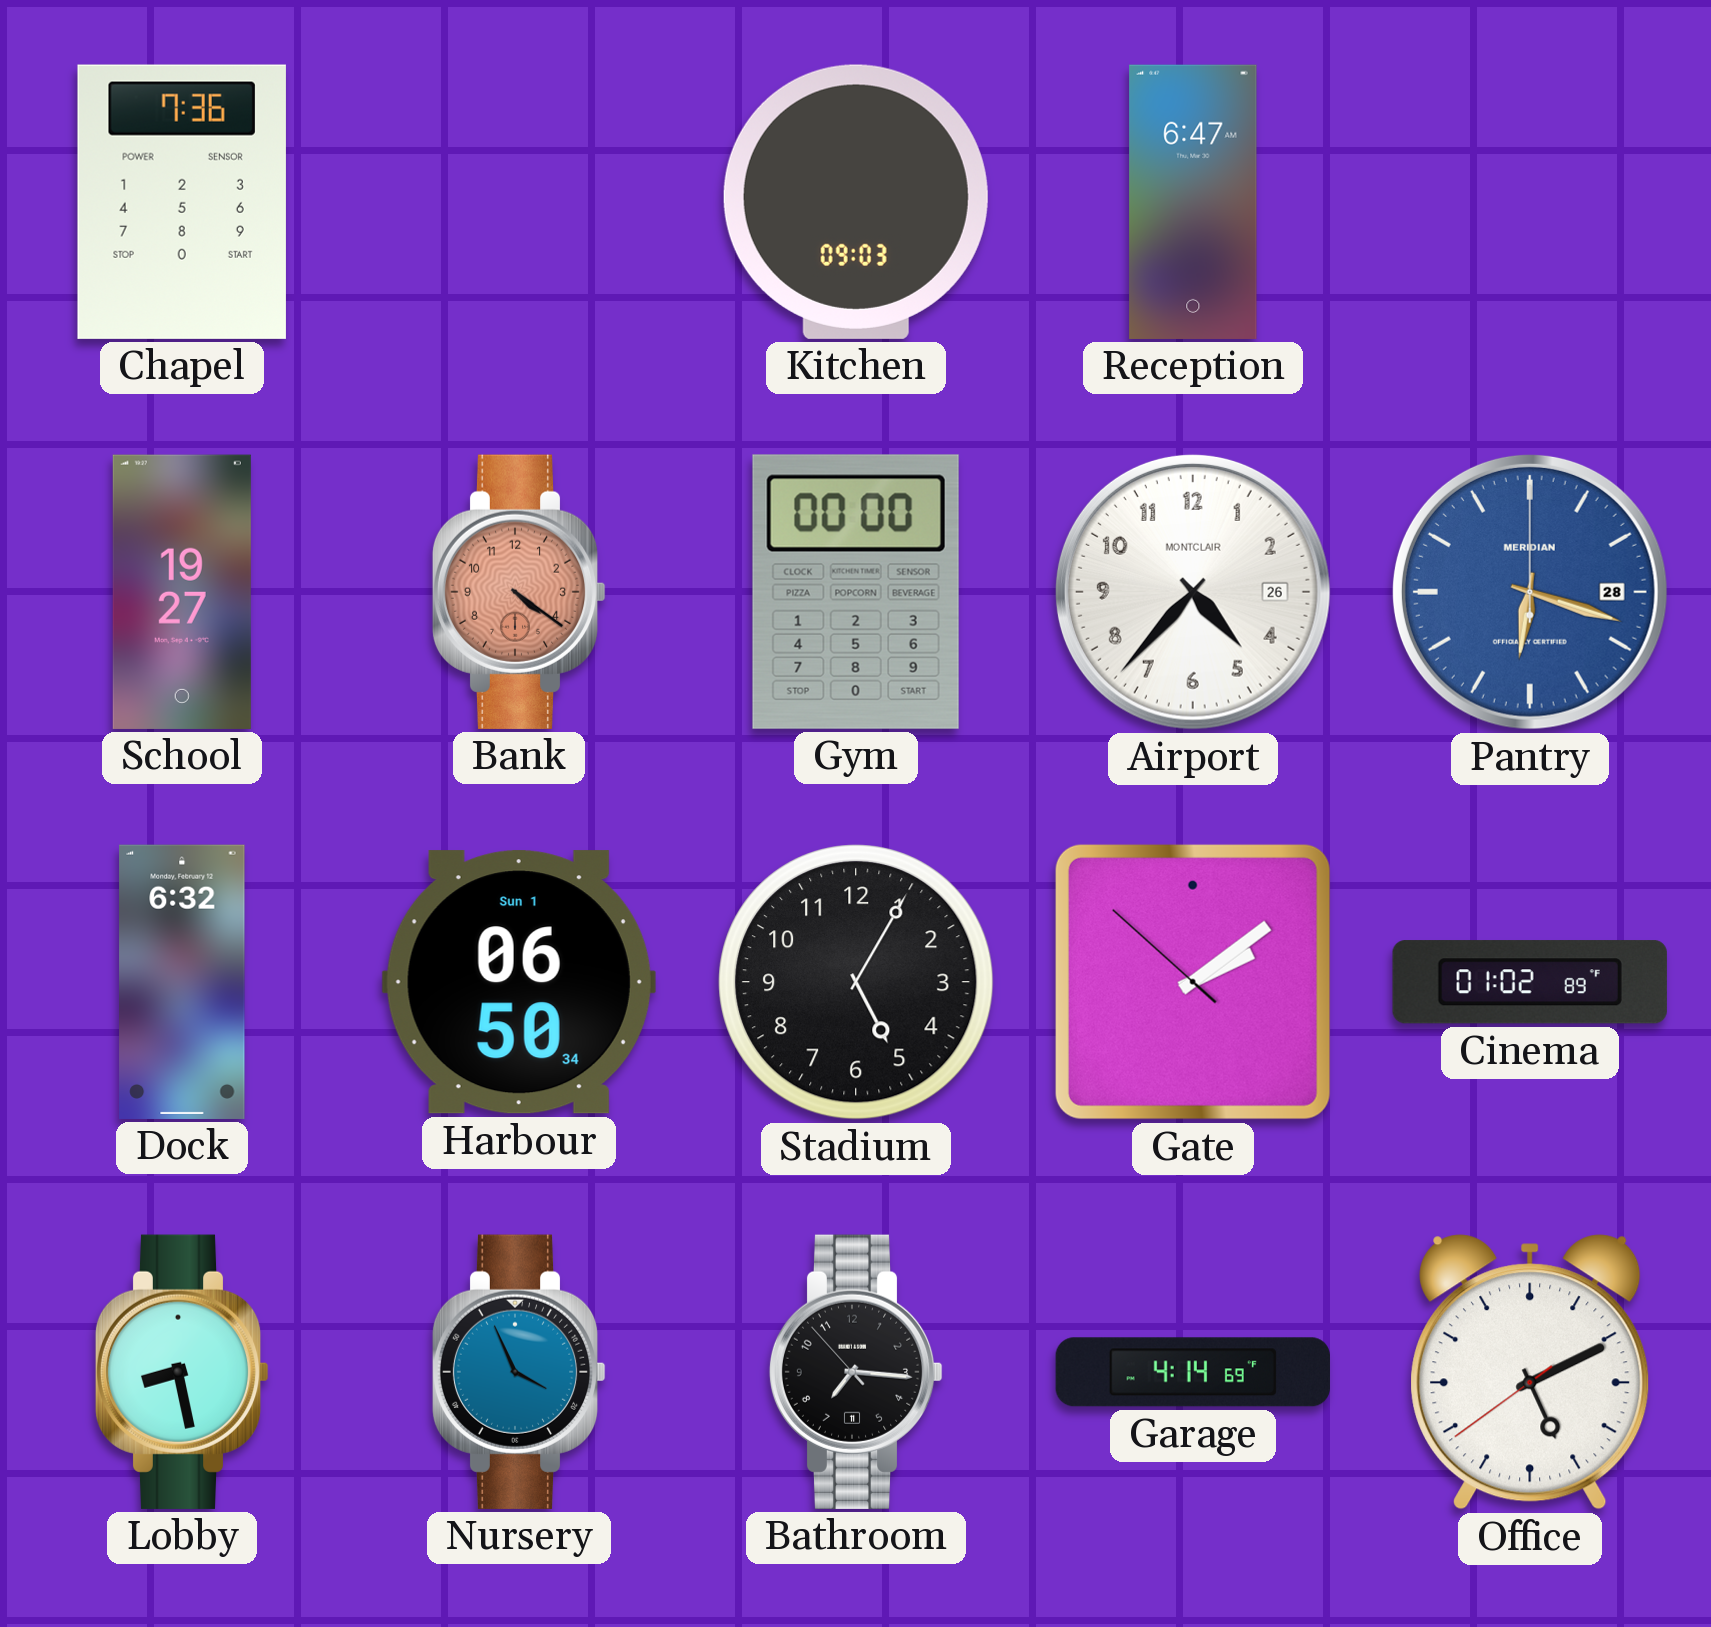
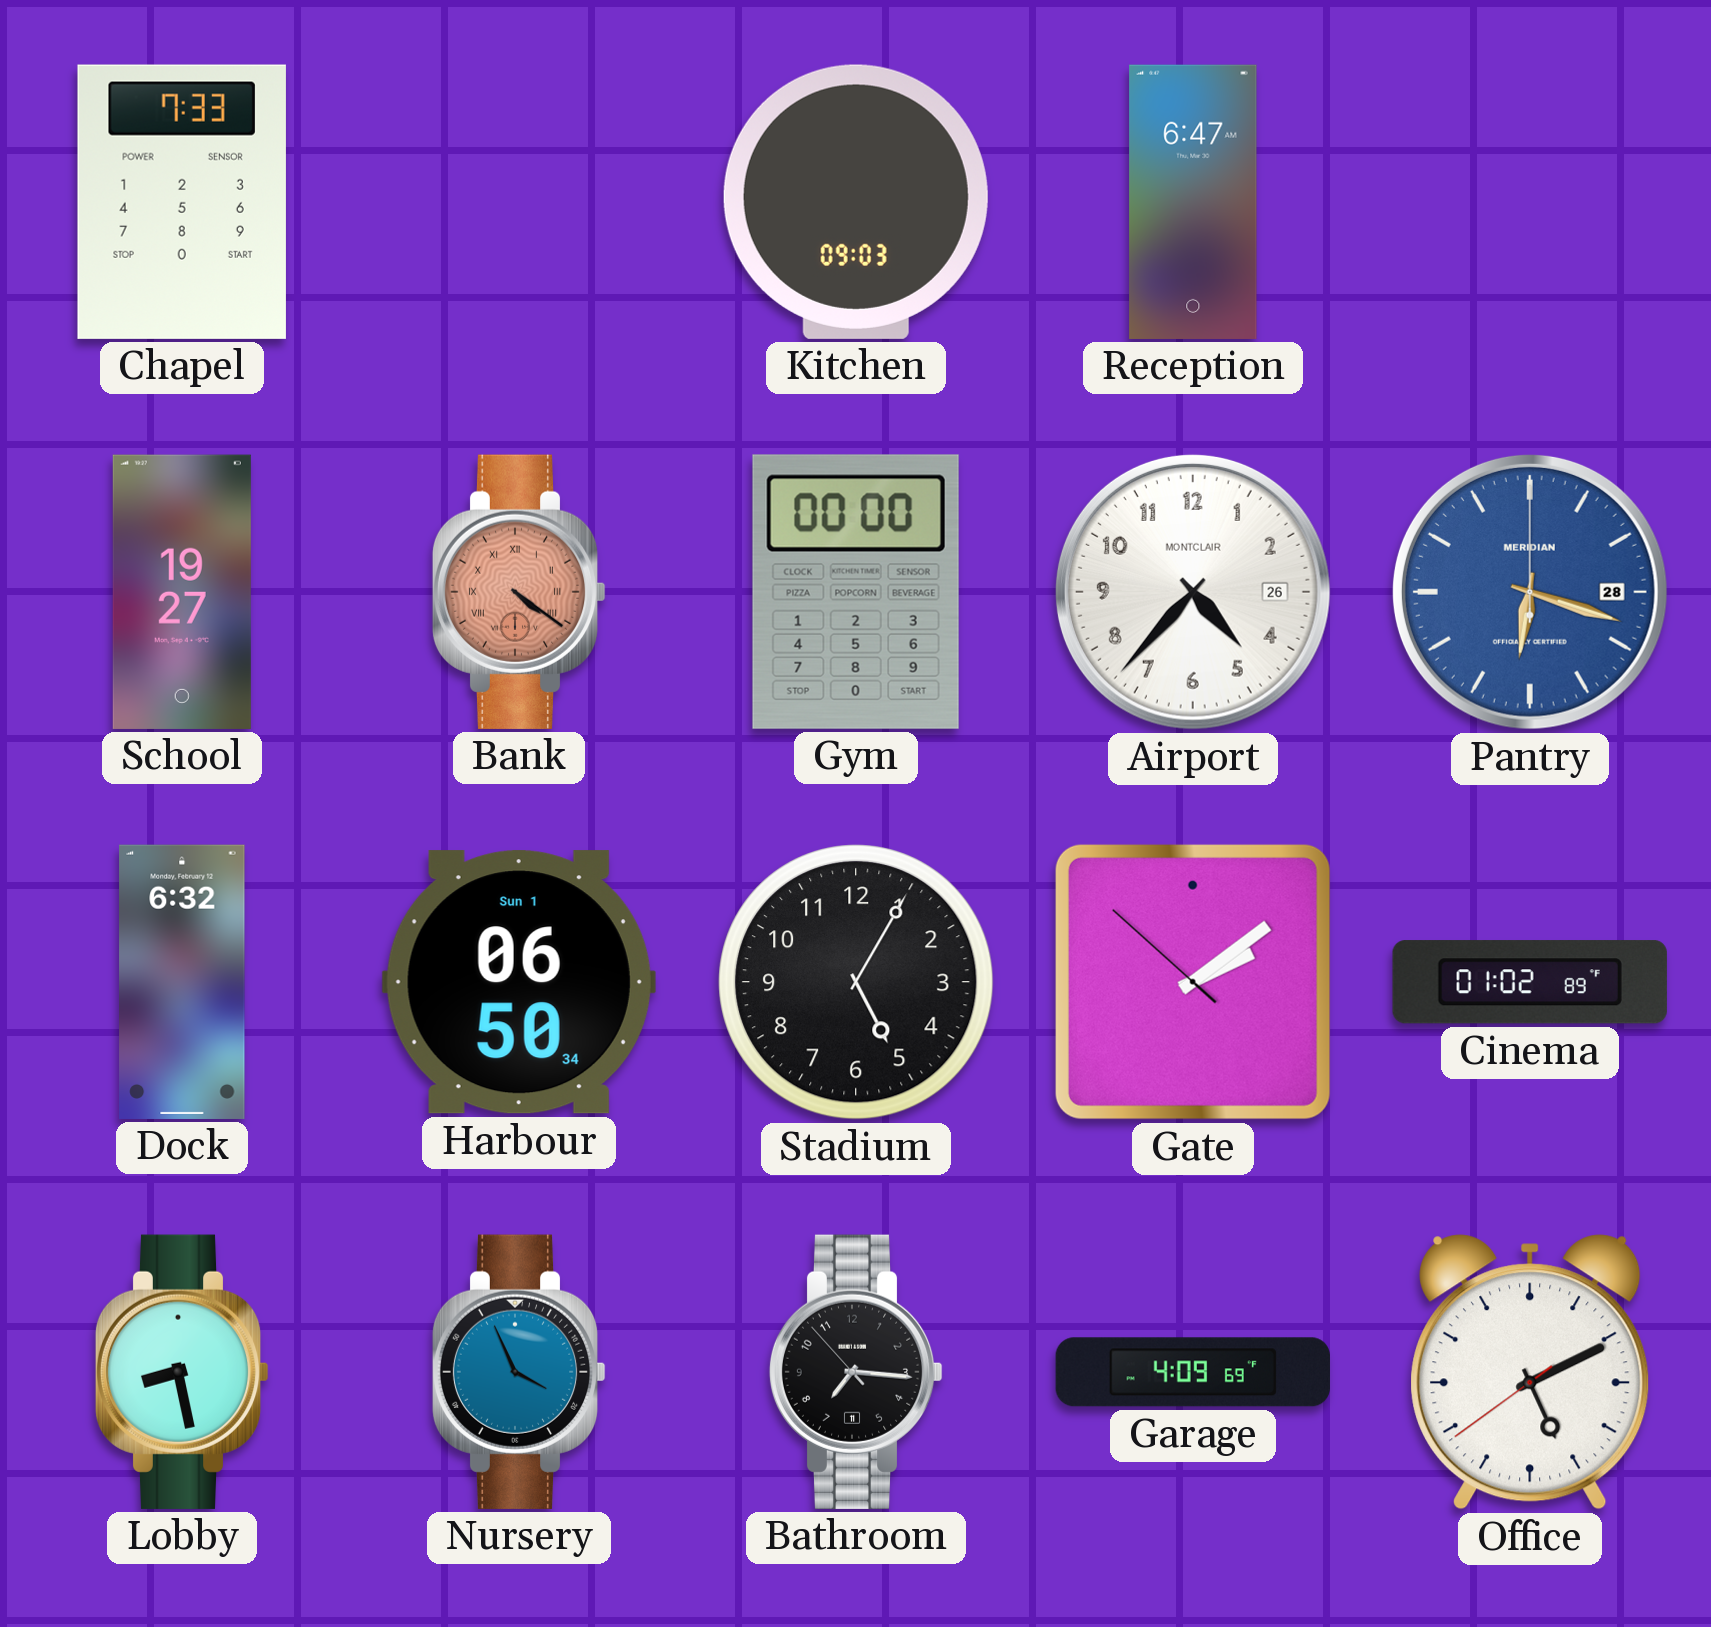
Chapel: 7:36 -> 7:33 (182, 202)
Bank numerals: Arabic -> Roman (519, 592)
Garage: 4:14 -> 4:09 (1193, 1372)
